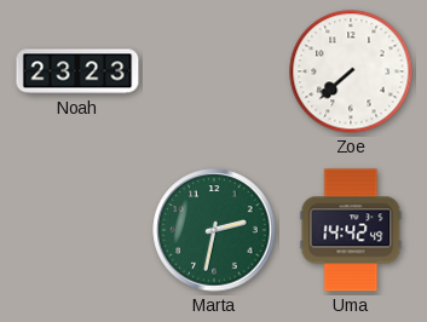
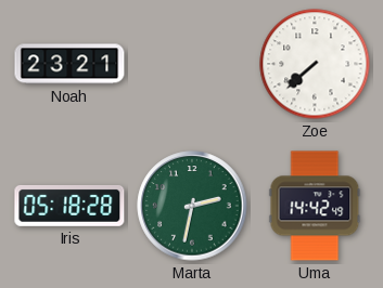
Noah: 23:23 -> 23:21 (69, 64)
Iris: none -> 05:18 (69, 206)
